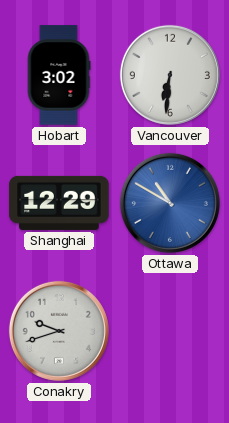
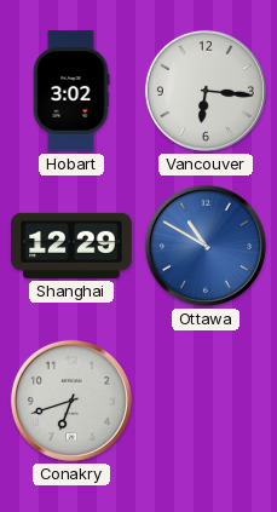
Vancouver: 6:31 -> 6:16 (206, 91)
Conakry: 9:42 -> 6:42 (71, 401)
